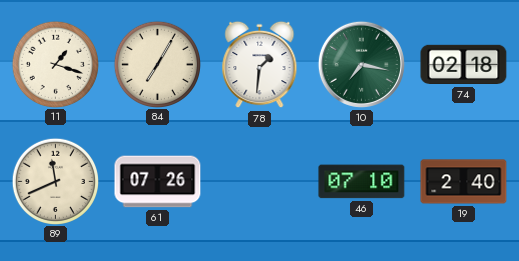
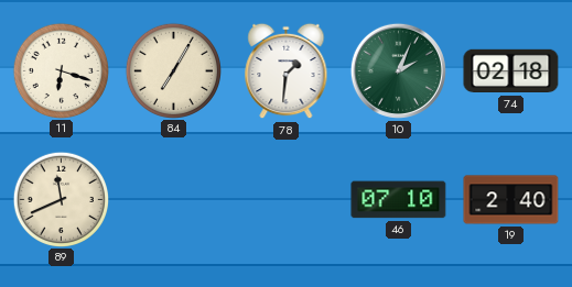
11: 1:18 -> 6:18 (61, 70)
10: 7:17 -> 2:04 (398, 70)
61: 07:26 -> none (158, 182)
